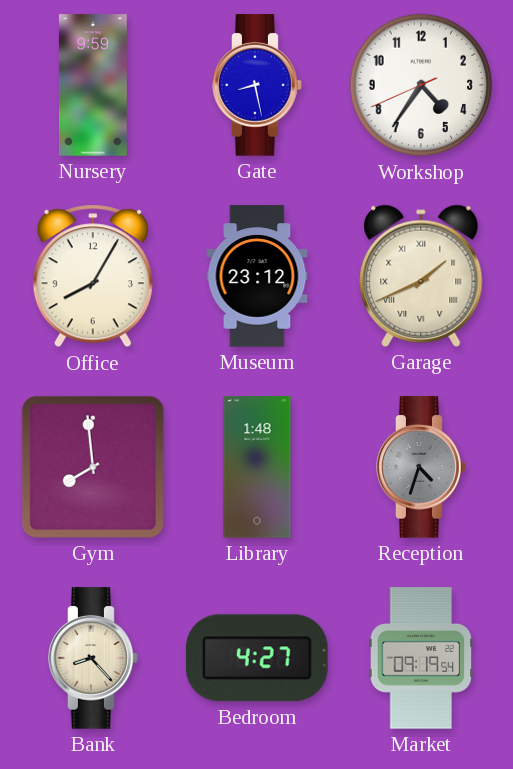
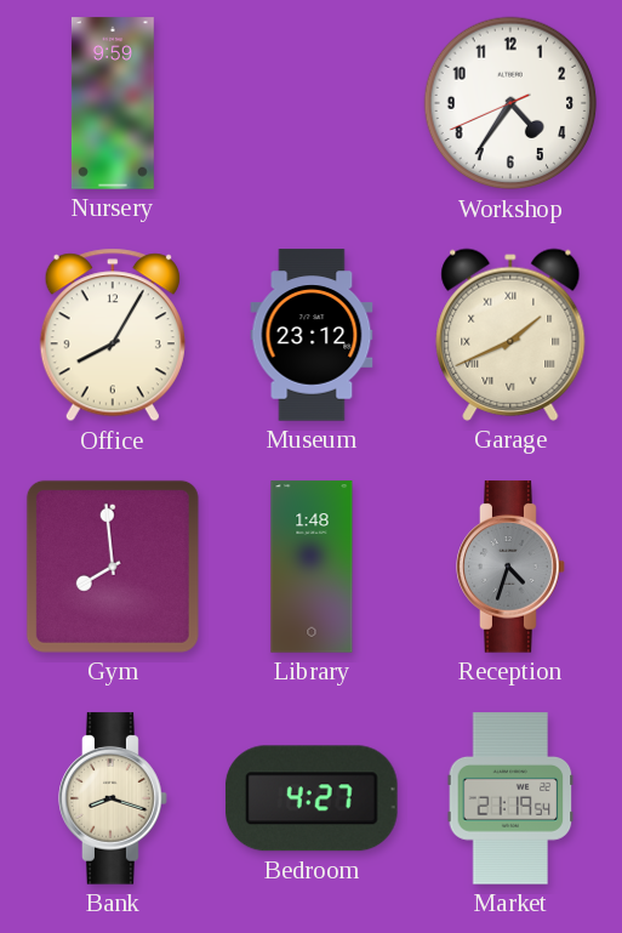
Gate: 8:28 -> none (257, 85)
Bank: 8:23 -> 8:18 (113, 798)
Market: 09:19 -> 21:19 (510, 798)
